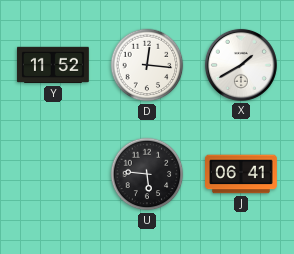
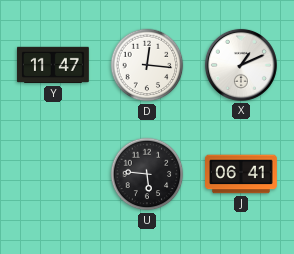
Y: 11:52 -> 11:47 (53, 65)
X: 1:40 -> 1:11 (241, 65)
